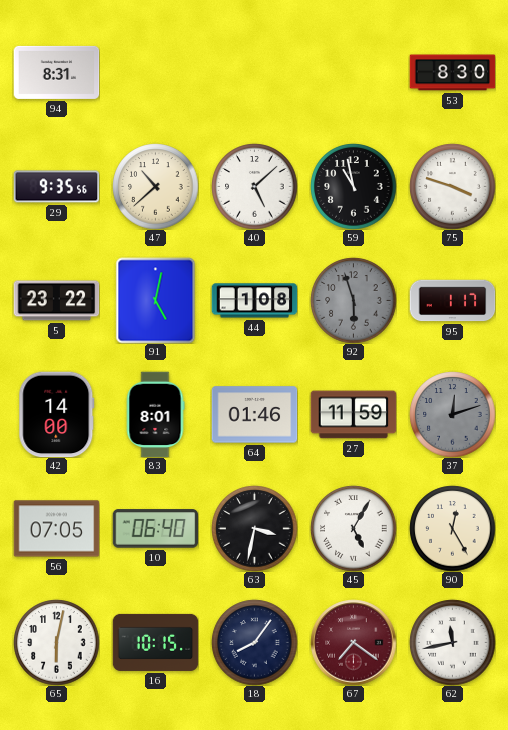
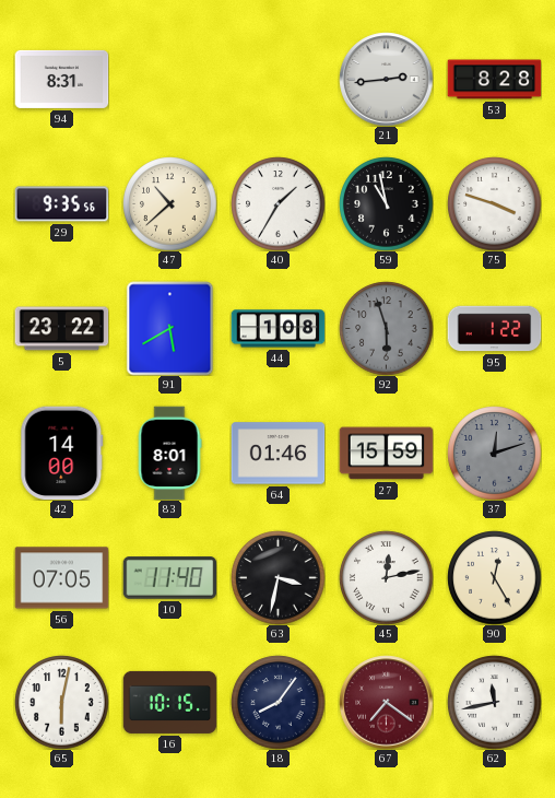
21: none -> 2:44 (386, 79)
53: 8:30 -> 8:28 (494, 80)
40: 5:08 -> 1:35 (277, 203)
91: 5:02 -> 5:40 (170, 328)
95: 1:17 -> 1:22 (494, 329)
27: 11:59 -> 15:59 (386, 454)
10: 06:40 -> 11:40 (169, 578)
45: 5:05 -> 12:13 (386, 577)
